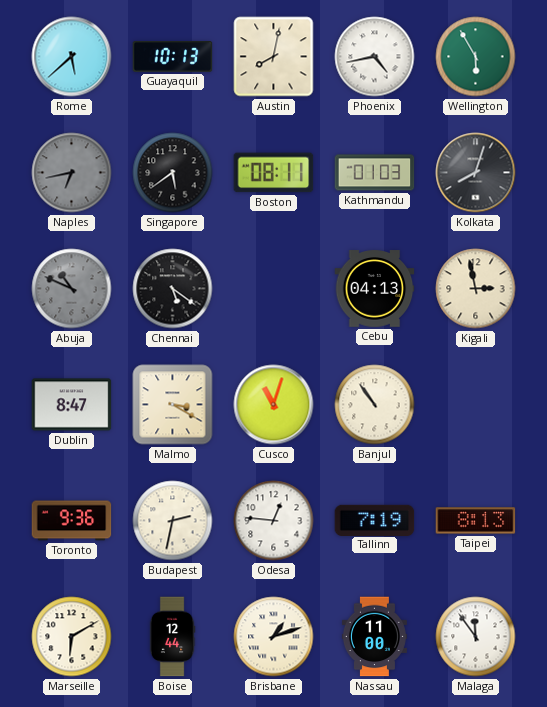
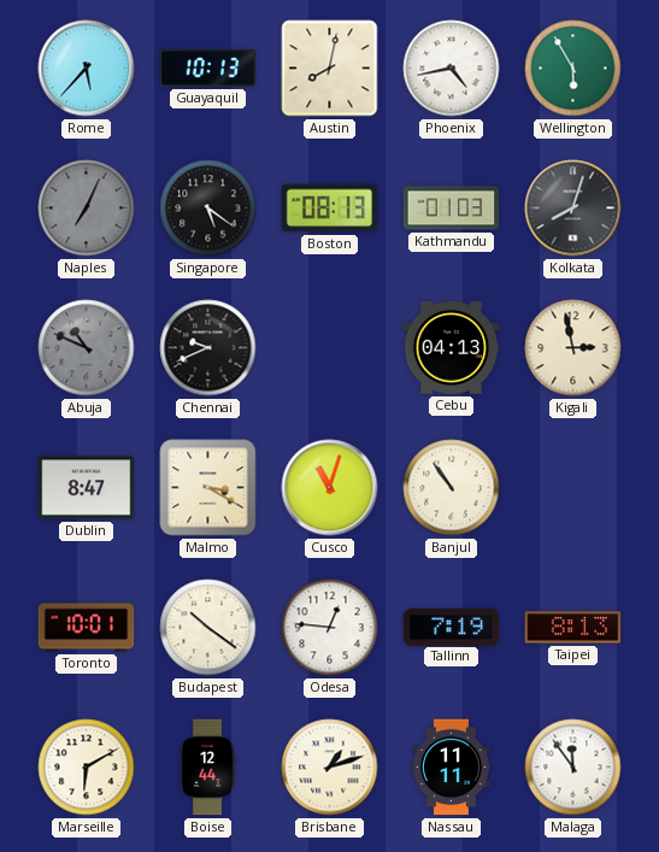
Rome: 5:38 -> 5:37 (87, 69)
Naples: 6:43 -> 7:04 (87, 208)
Singapore: 5:39 -> 5:21 (208, 208)
Boston: 08:11 -> 08:13 (330, 208)
Chennai: 5:21 -> 9:41 (208, 348)
Toronto: 9:36 -> 10:01 (87, 628)
Budapest: 2:32 -> 10:21 (208, 628)
Nassau: 11:00 -> 11:11 (451, 768)
